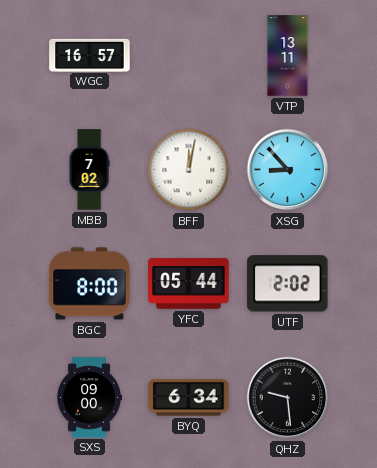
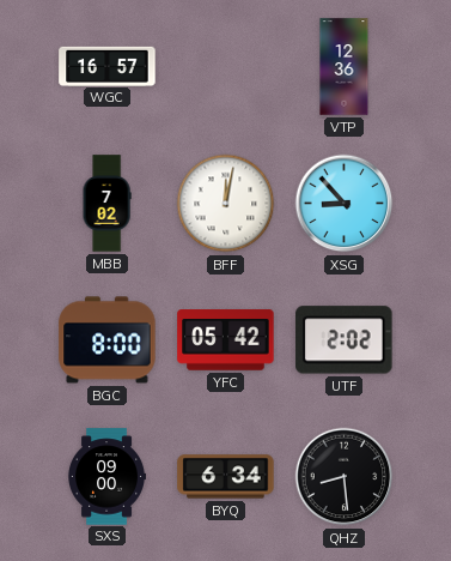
VTP: 13:11 -> 12:36 (345, 67)
YFC: 05:44 -> 05:42 (226, 340)
QHZ: 9:29 -> 8:29 (345, 477)
